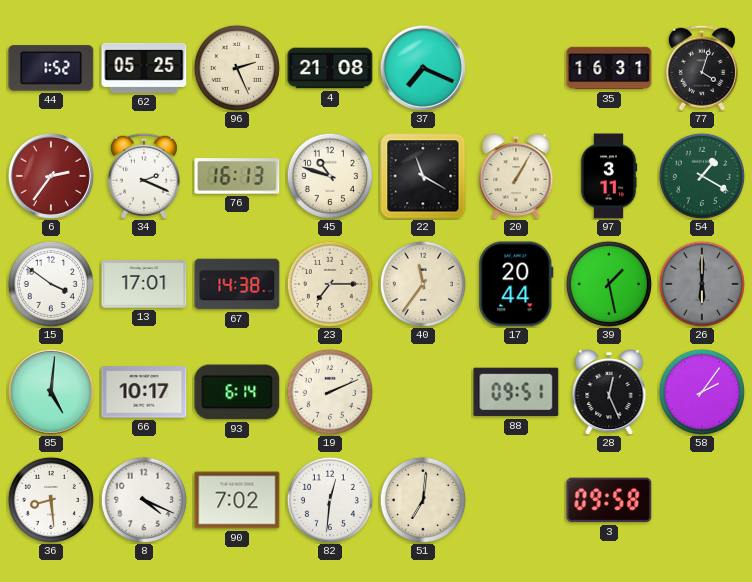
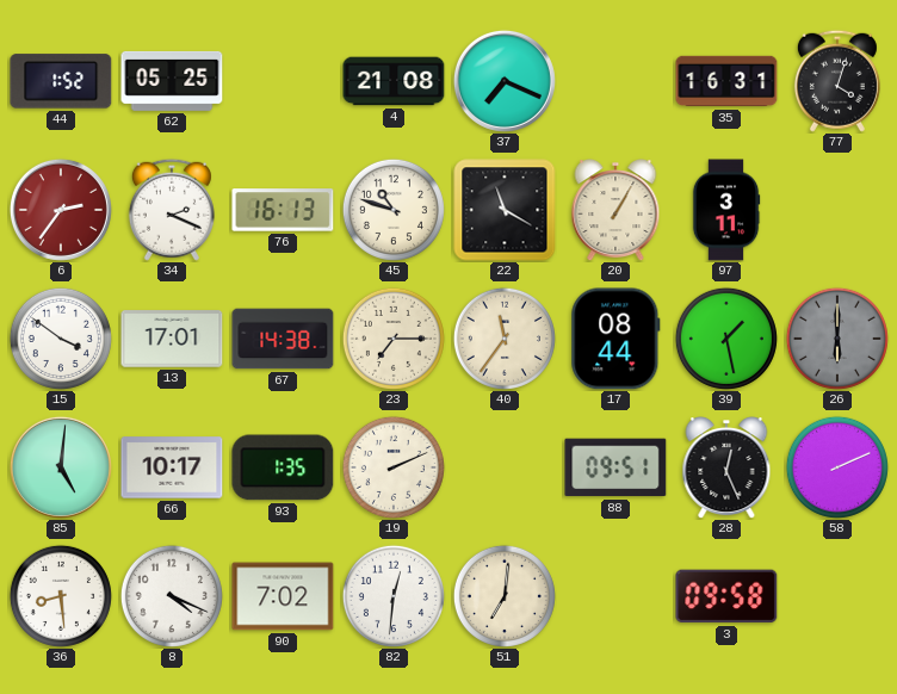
96: 2:26 -> none (237, 68)
54: 1:20 -> none (702, 176)
17: 20:44 -> 08:44 (615, 339)
93: 6:14 -> 1:35 (283, 467)
58: 2:06 -> 2:11 (837, 467)
